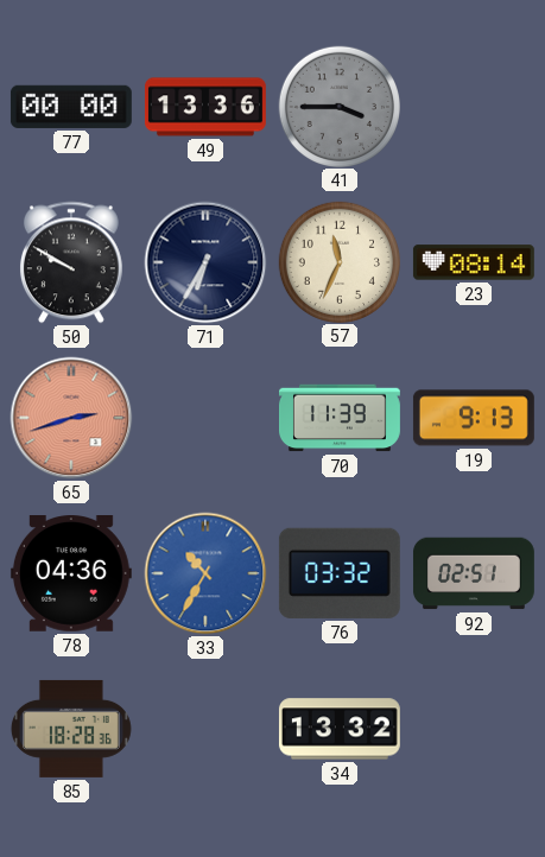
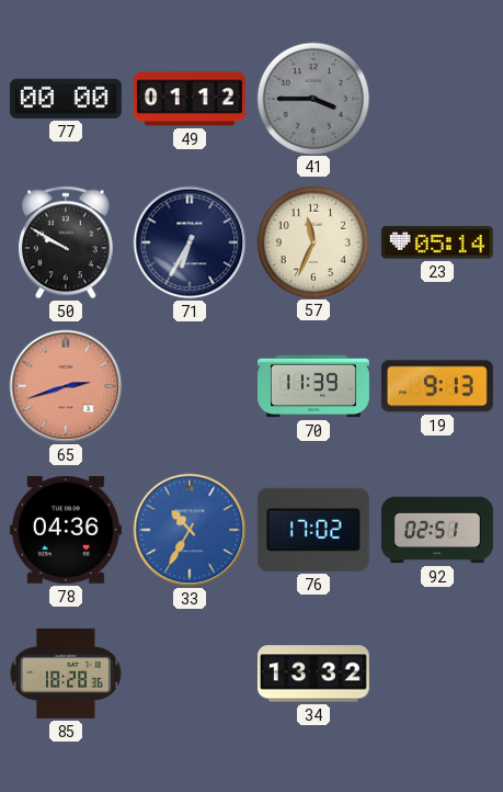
49: 13:36 -> 01:12 (190, 99)
23: 08:14 -> 05:14 (437, 242)
76: 03:32 -> 17:02 (313, 530)
